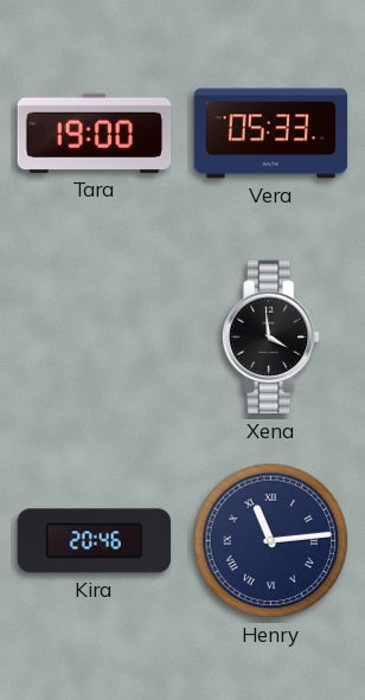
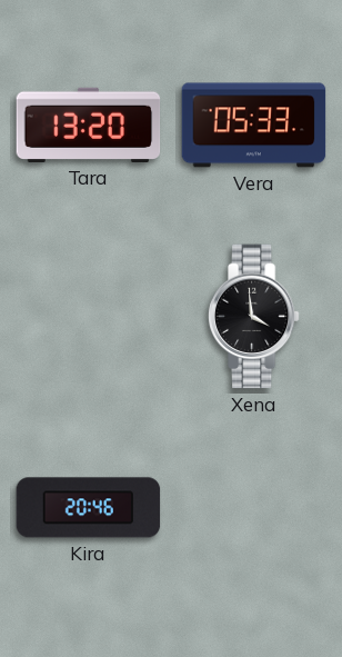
Tara: 19:00 -> 13:20 (89, 125)
Henry: 11:14 -> none (271, 541)
